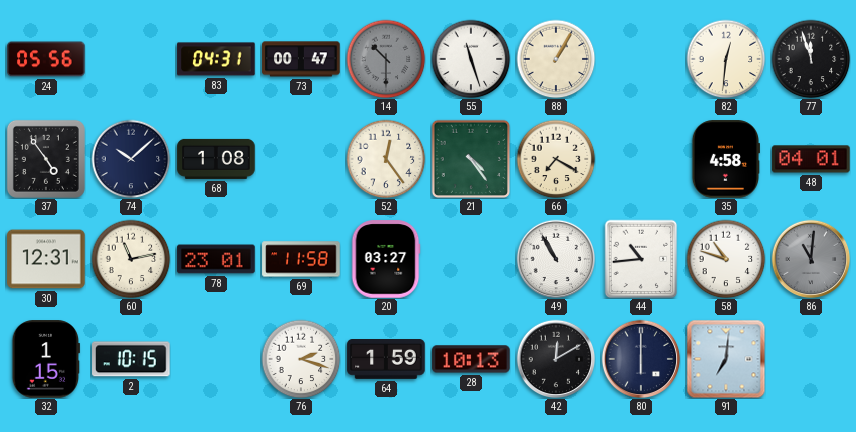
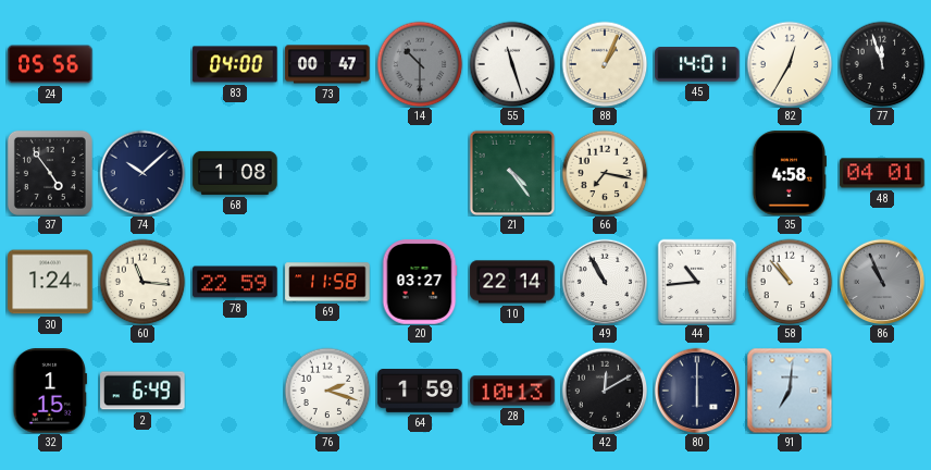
83: 04:31 -> 04:00 (235, 64)
88: 1:05 -> 1:04 (605, 64)
45: none -> 14:01 (697, 64)
82: 12:31 -> 12:35 (790, 64)
52: 12:24 -> none (386, 159)
66: 7:20 -> 7:17 (605, 173)
30: 12:31 -> 1:24 (50, 282)
60: 11:13 -> 11:16 (142, 282)
78: 23:01 -> 22:59 (235, 282)
10: none -> 22:14 (512, 282)
58: 10:48 -> 10:53 (790, 282)
86: 11:01 -> 10:56 (882, 282)
2: 10:15 -> 6:49 (142, 391)
